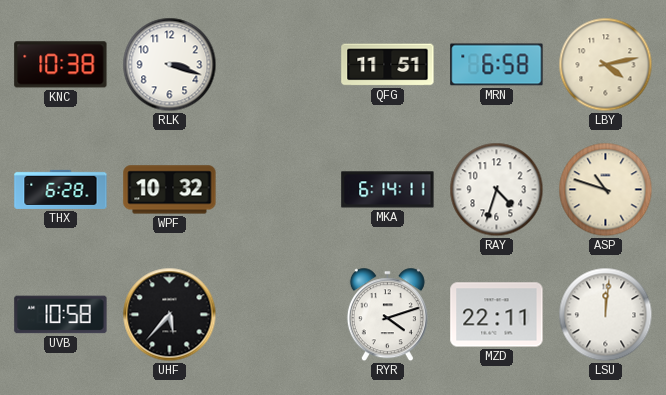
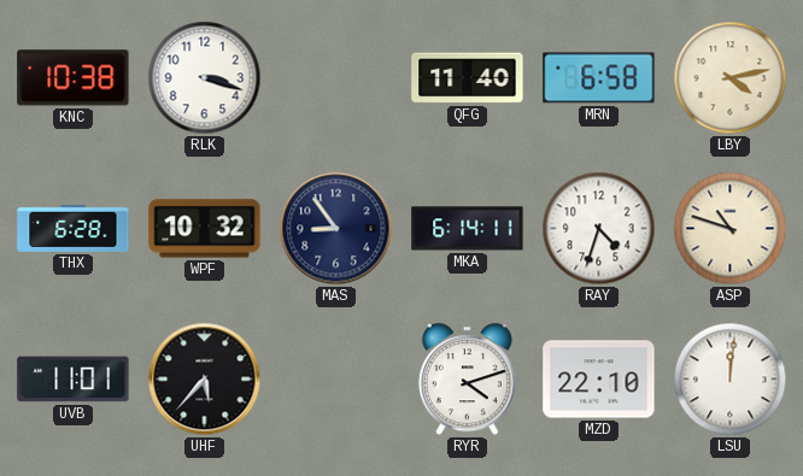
QFG: 11:51 -> 11:40 (468, 78)
MAS: none -> 8:54 (336, 229)
UVB: 10:58 -> 11:01 (74, 380)
MZD: 22:11 -> 22:10 (599, 380)
